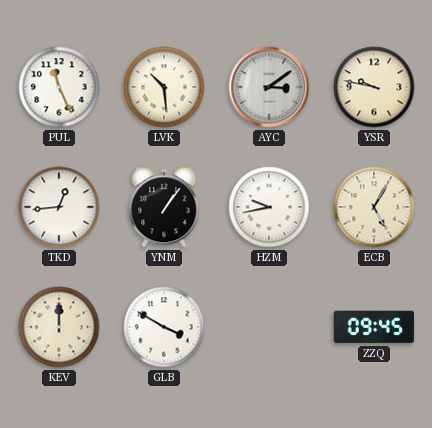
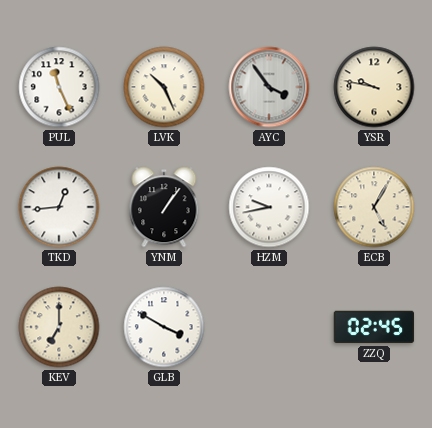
LVK: 10:29 -> 10:26 (164, 87)
AYC: 3:09 -> 3:54 (269, 87)
KEV: 12:00 -> 7:00 (59, 327)
ZZQ: 09:45 -> 02:45 (374, 327)
